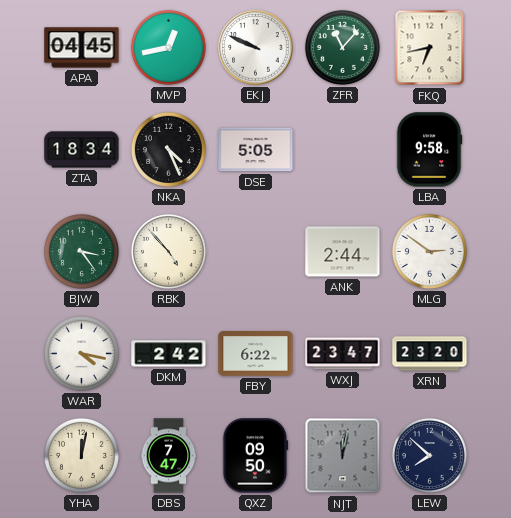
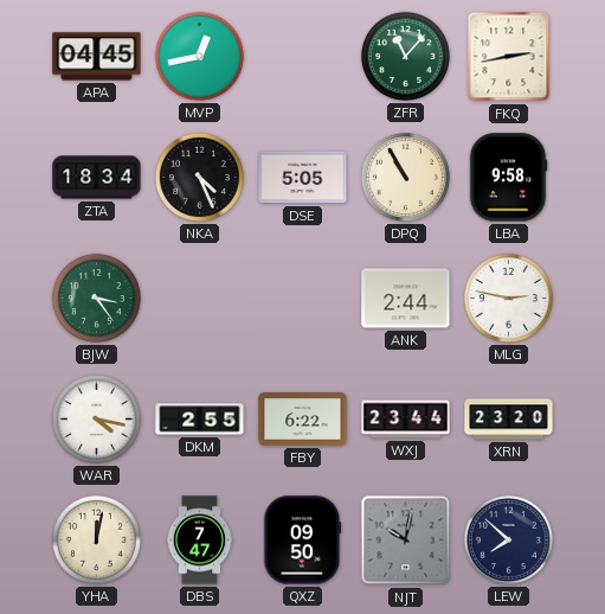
EKJ: 9:49 -> none (256, 48)
FKQ: 6:43 -> 2:43 (509, 57)
DPQ: none -> 10:55 (405, 177)
RBK: 4:53 -> none (168, 251)
MLG: 2:51 -> 2:47 (508, 298)
DKM: 2:42 -> 2:55 (200, 420)
WXJ: 23:47 -> 23:44 (406, 420)
NJT: 12:02 -> 10:02 (406, 541)
